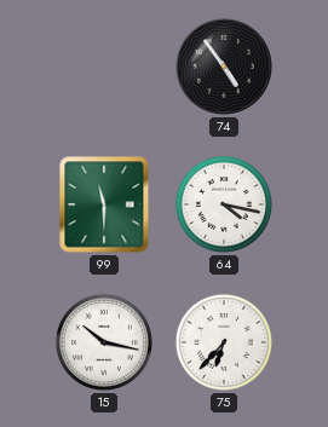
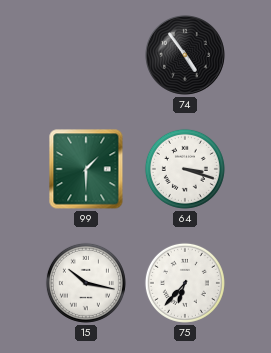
99: 11:30 -> 1:30 (86, 169)
64: 4:17 -> 3:18 (185, 169)
